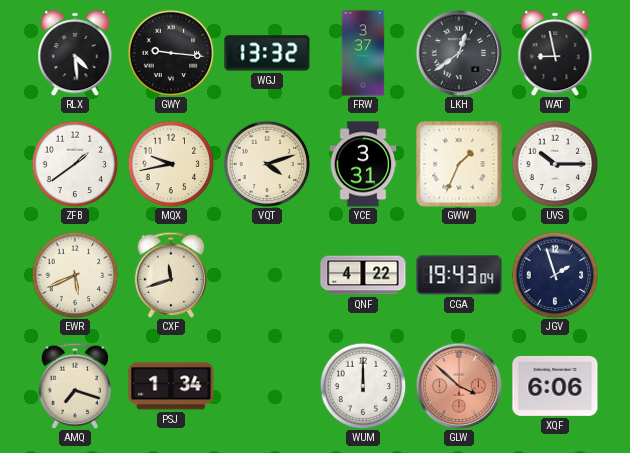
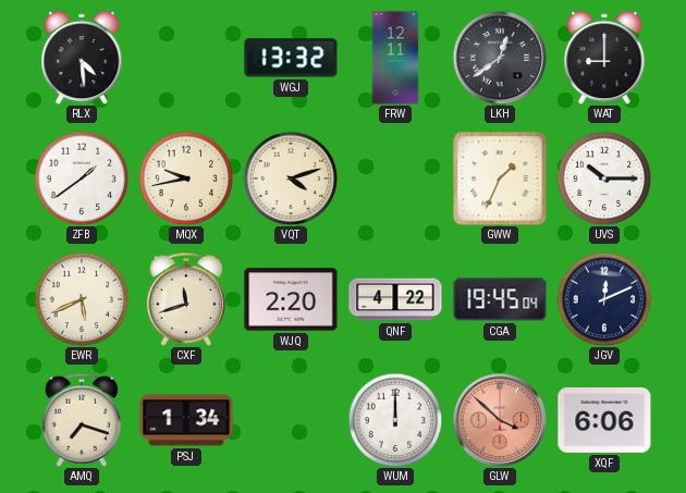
GWY: 9:16 -> none (171, 53)
FRW: 3:37 -> 12:11 (395, 58)
WAT: 8:58 -> 9:00 (604, 58)
YCE: 3:31 -> none (363, 164)
WJQ: none -> 2:20 (291, 299)
CGA: 19:43 -> 19:45 (500, 299)
JGV: 1:57 -> 12:11 (604, 299)
